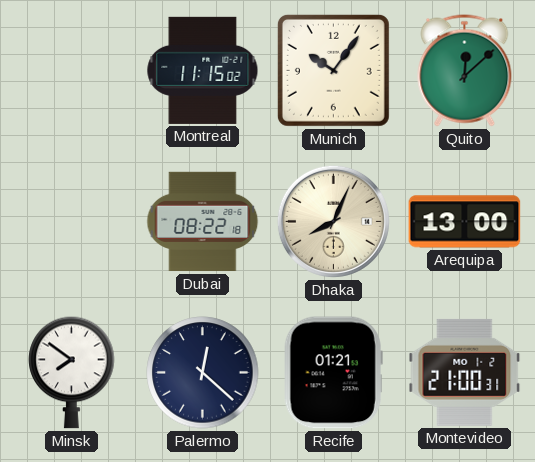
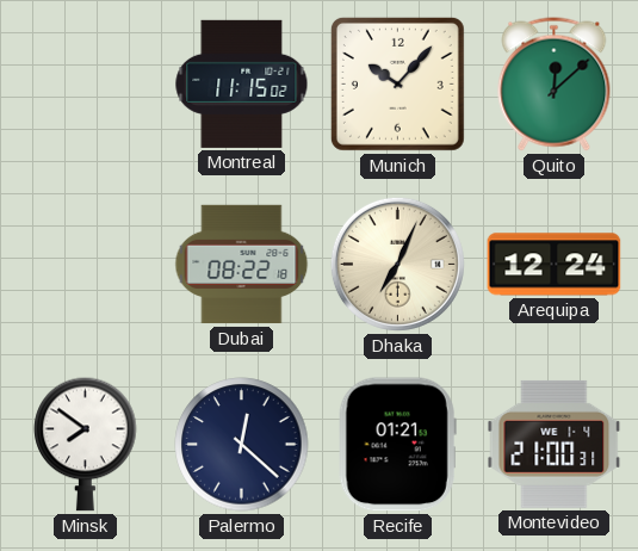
Munich: 10:06 -> 10:07 (397, 83)
Dhaka: 8:04 -> 7:04 (397, 264)
Arequipa: 13:00 -> 12:24 (555, 265)
Montevideo date: MO 1-2 -> WE 1-4 (555, 444)
